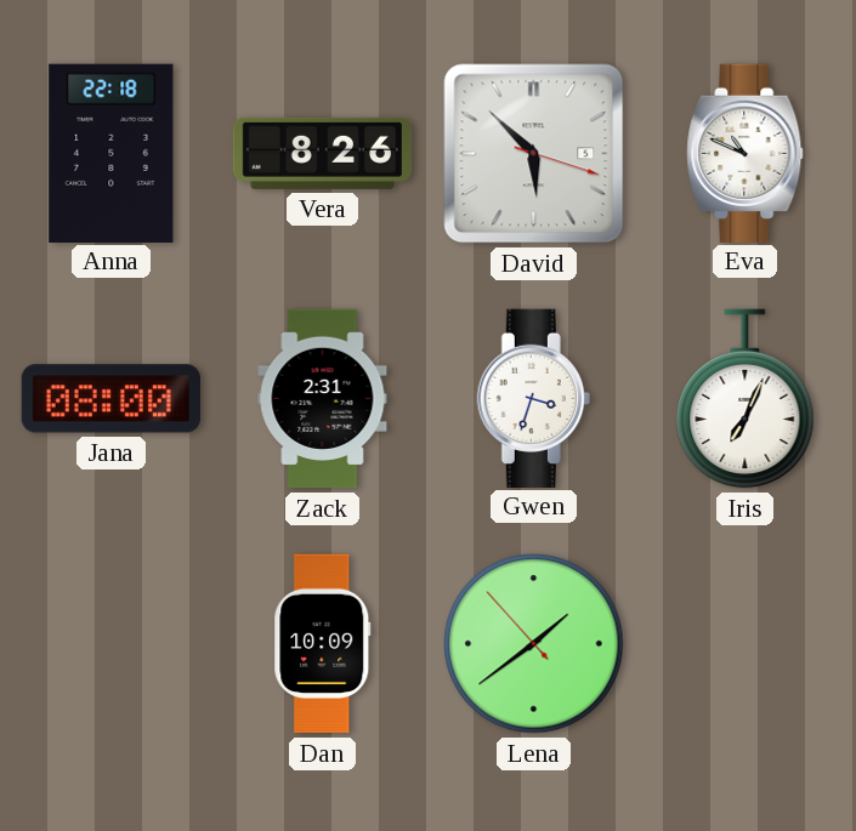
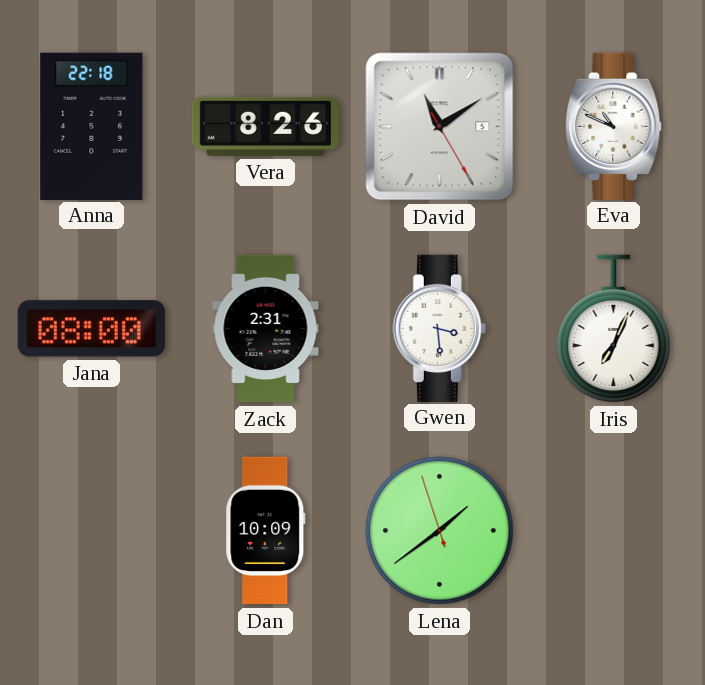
David: 5:52 -> 11:09 (440, 127)
Gwen: 3:33 -> 3:29 (439, 328)
Lena: 1:38:53 -> 1:38:57 (440, 531)
